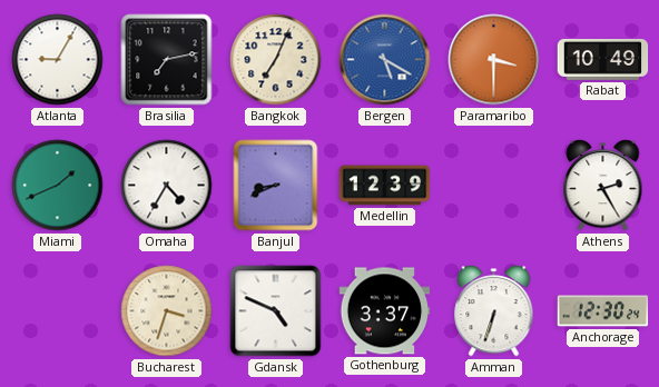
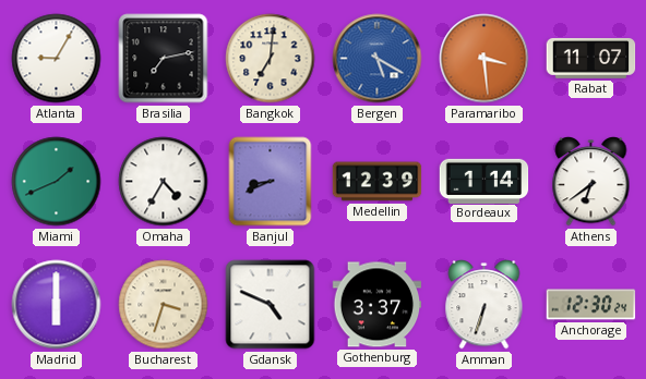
Bangkok: 7:04 -> 7:01 (271, 59)
Paramaribo: 3:30 -> 3:29 (484, 59)
Rabat: 10:49 -> 11:07 (591, 59)
Bordeaux: none -> 1:14 (484, 181)
Athens: 2:25 -> 6:39 (591, 182)
Madrid: none -> 6:00 (57, 305)
